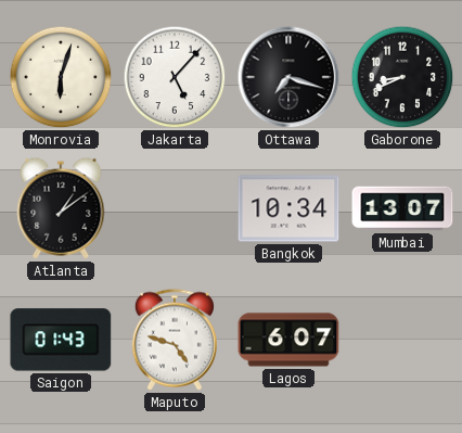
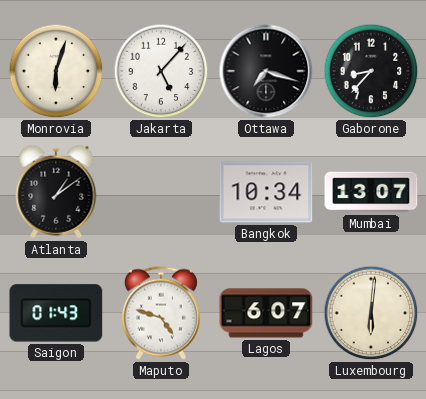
Gaborone: 8:41 -> 8:37 (371, 71)
Luxembourg: none -> 6:01 (371, 313)
